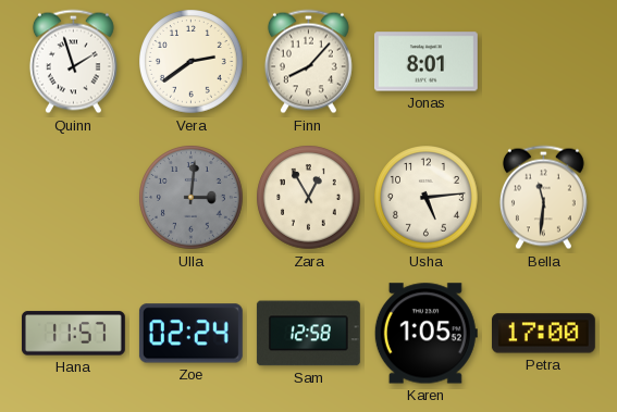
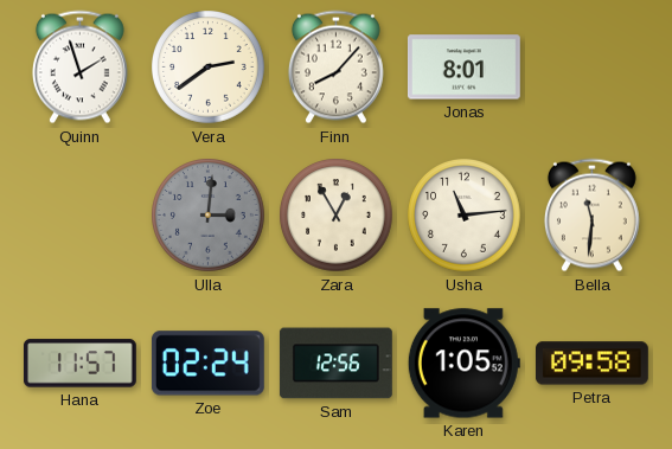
Usha: 5:14 -> 11:14 (465, 216)
Sam: 12:58 -> 12:56 (335, 364)
Petra: 17:00 -> 09:58 (591, 364)
